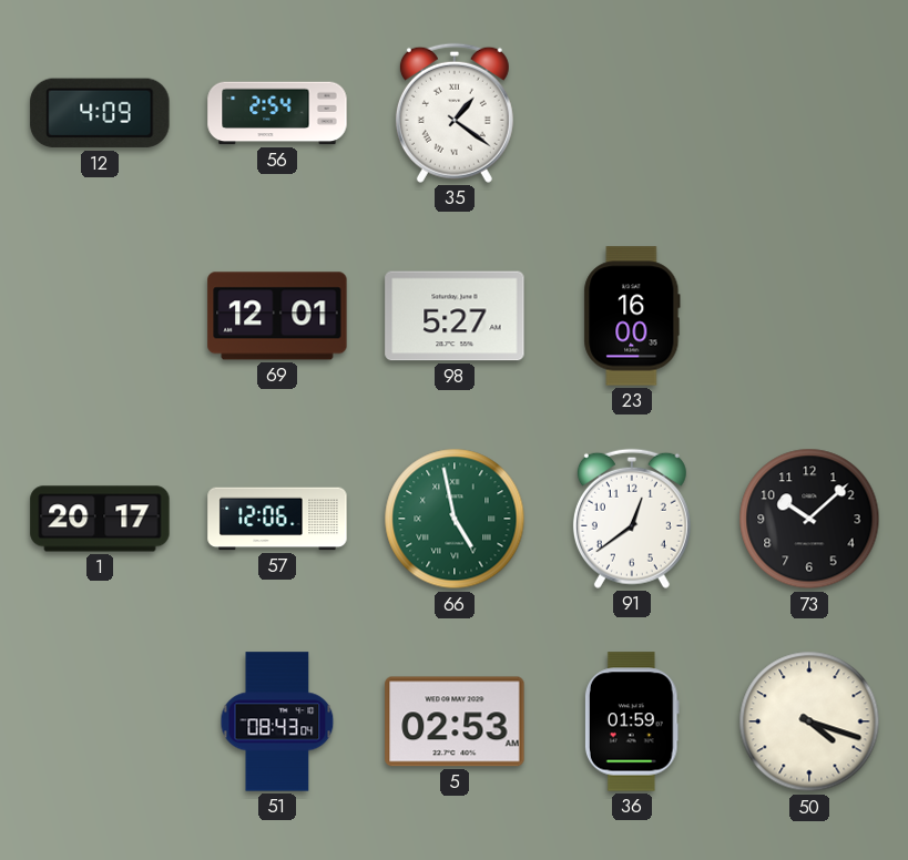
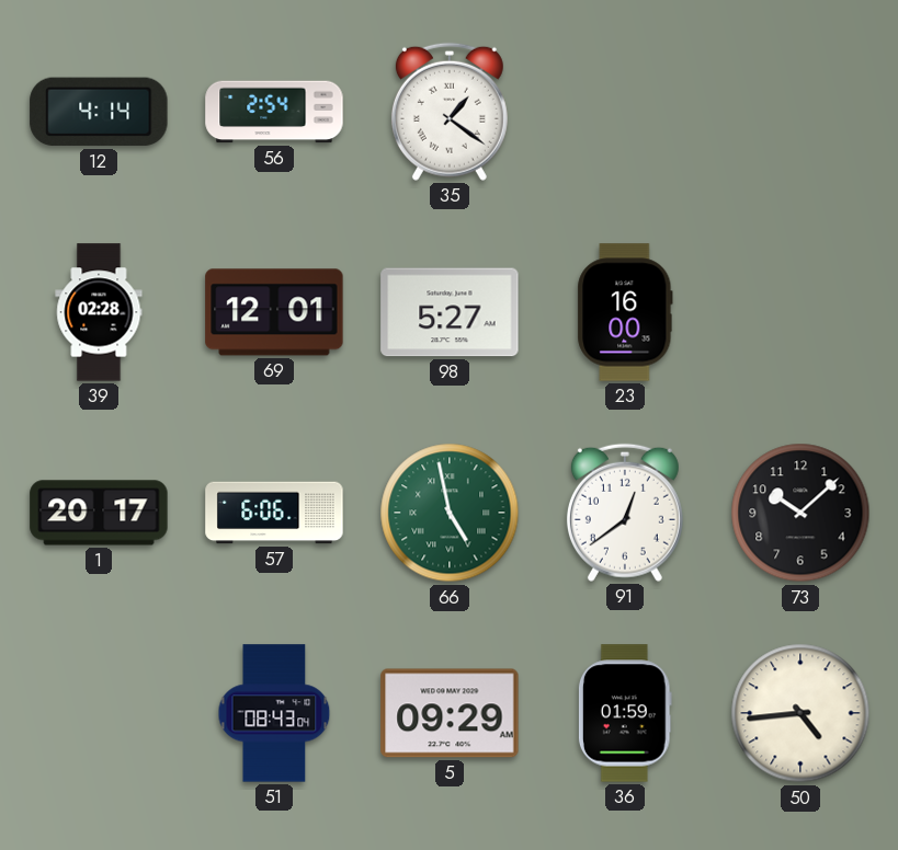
12: 4:09 -> 4:14 (99, 112)
39: none -> 02:28 (99, 312)
57: 12:06 -> 6:06 (274, 513)
5: 02:53 -> 09:29 (450, 713)
50: 4:18 -> 4:44 (800, 713)
